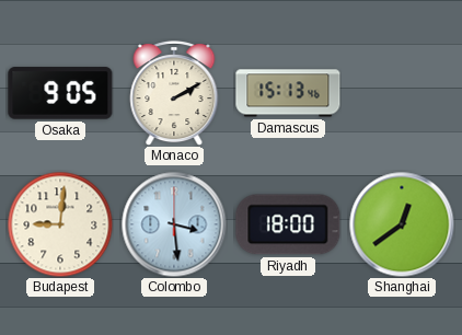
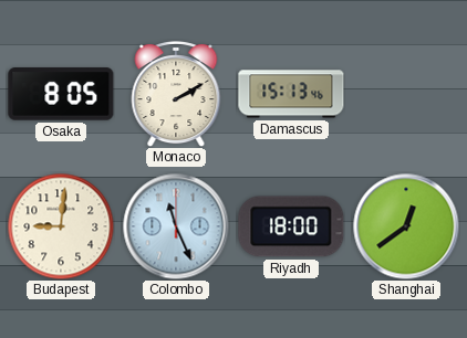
Osaka: 9:05 -> 8:05 (61, 94)
Colombo: 3:29 -> 11:26 (176, 226)
